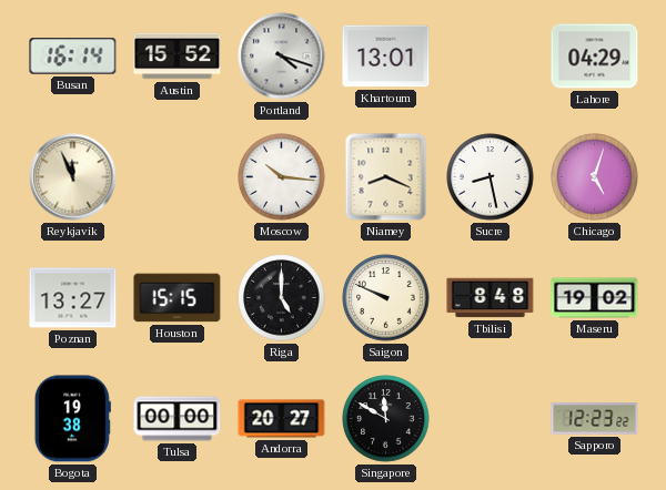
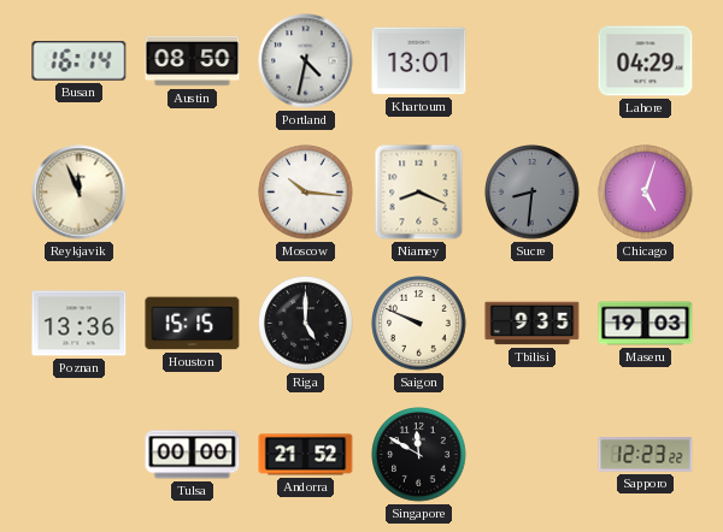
Austin: 15:52 -> 08:50 (193, 61)
Portland: 4:18 -> 4:32 (306, 61)
Sucre: 8:28 -> 8:31 (533, 193)
Sucre dial: white -> grey (533, 193)
Poznan: 13:27 -> 13:36 (80, 324)
Tbilisi: 8:48 -> 9:35 (533, 324)
Maseru: 19:02 -> 19:03 (646, 324)
Bogota: 19:38 -> none (72, 419)
Andorra: 20:27 -> 21:52 (306, 455)
